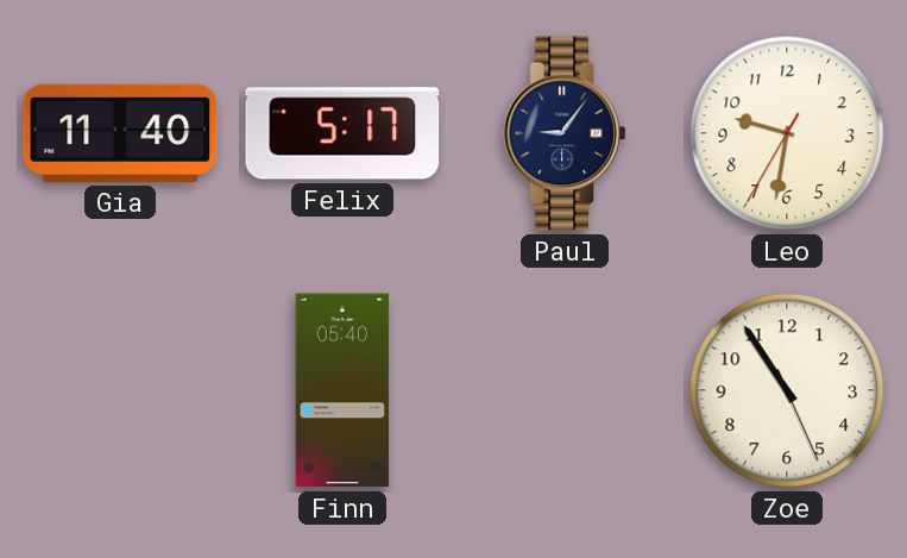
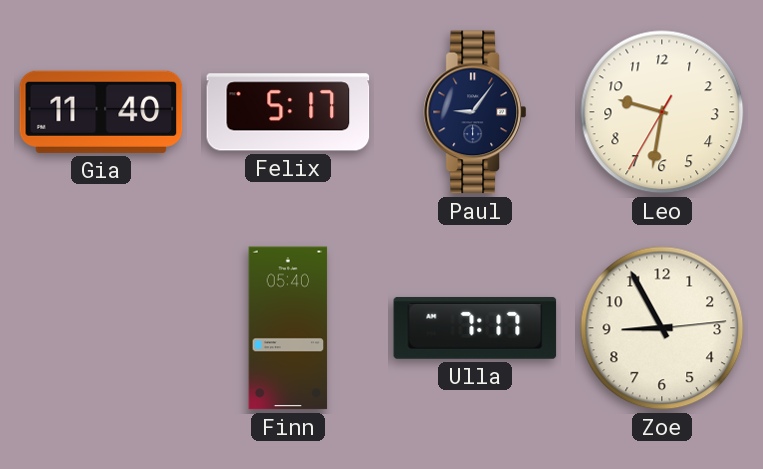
Ulla: none -> 7:17 (475, 328)
Zoe: 10:54 -> 8:55 (662, 328)
